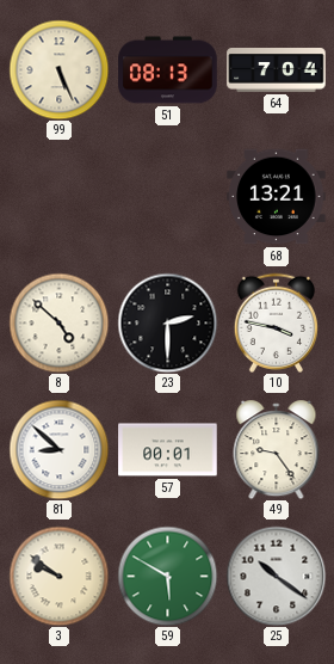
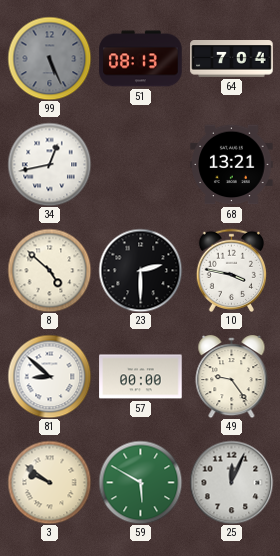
99 dial: cream -> grey (49, 58)
34: none -> 12:43 (49, 164)
57: 00:01 -> 00:00 (141, 377)
25: 10:21 -> 12:04 (231, 482)
